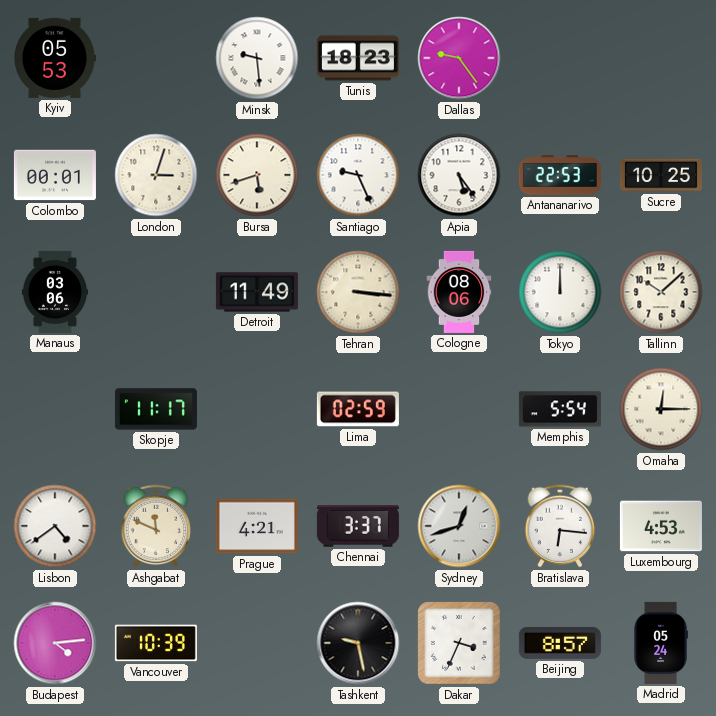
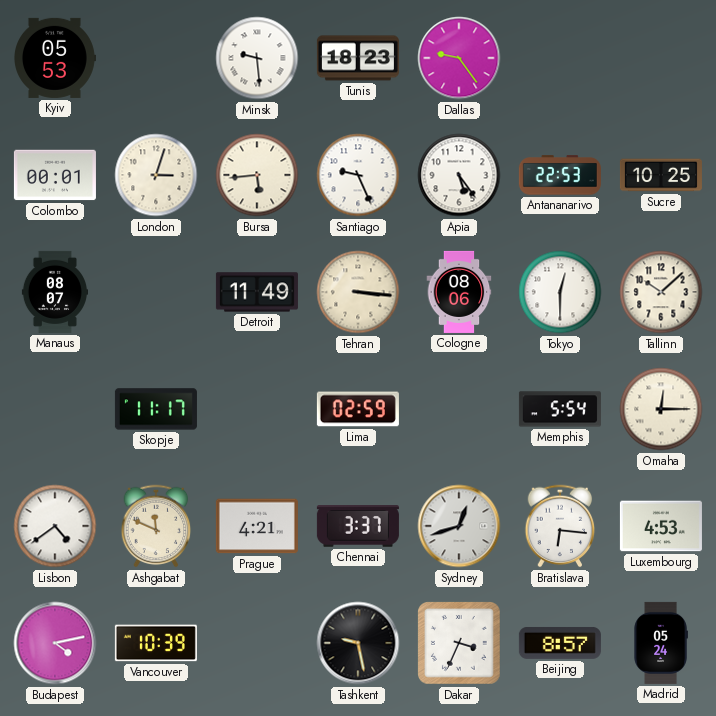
Bursa: 5:42 -> 5:44 (257, 175)
Manaus: 03:06 -> 08:07 (54, 292)
Tokyo: 12:00 -> 12:30 (560, 292)
Budapest: 4:14 -> 4:13 (55, 643)
